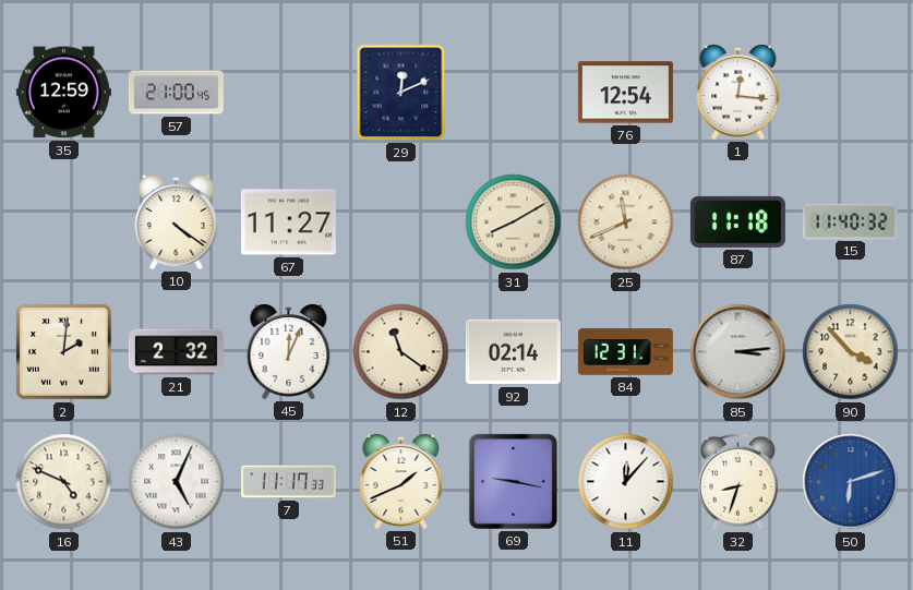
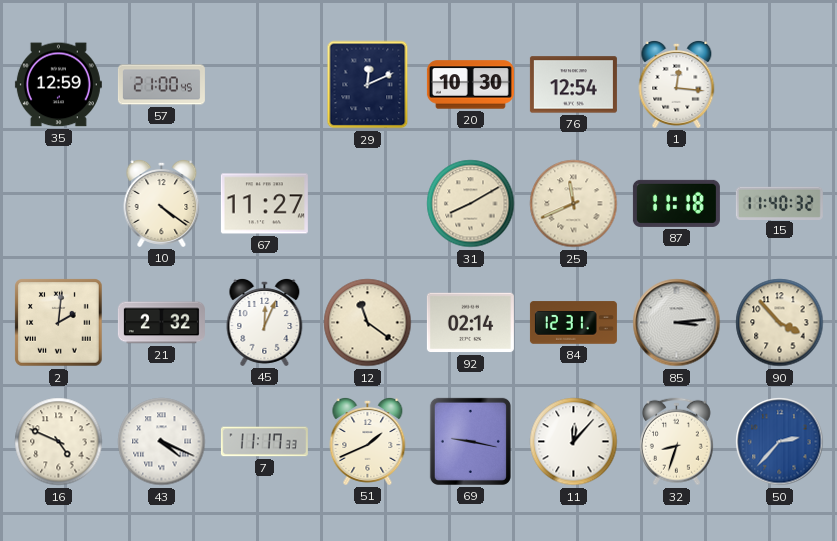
20: none -> 10:30 (470, 85)
43: 5:04 -> 4:19 (162, 442)
50: 6:12 -> 2:37 (780, 442)
